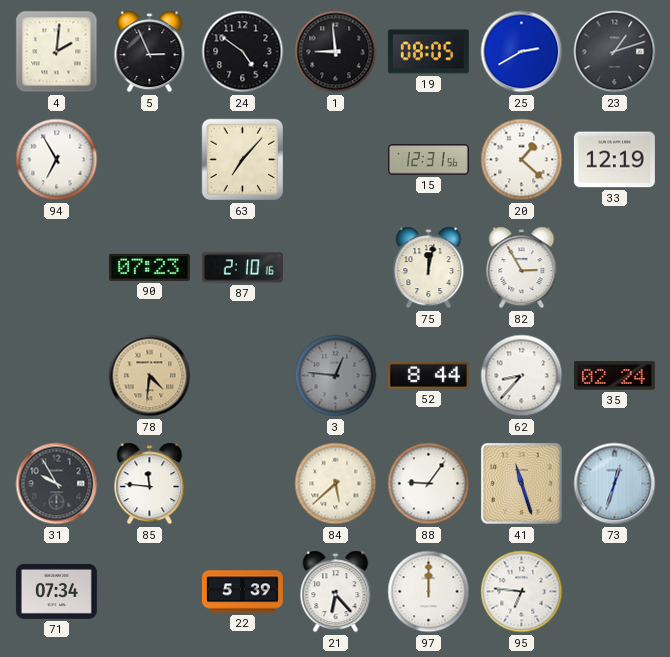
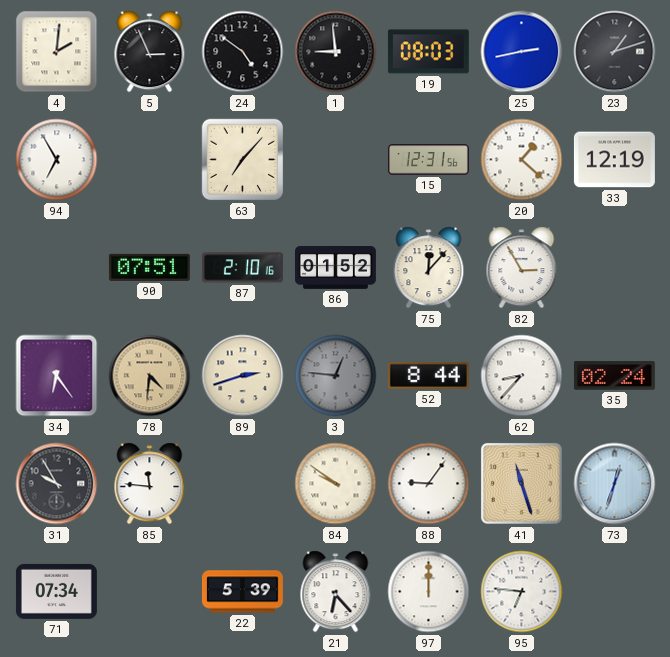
19: 08:05 -> 08:03 (428, 52)
25: 2:40 -> 2:43 (522, 52)
90: 07:23 -> 07:51 (149, 267)
86: none -> 01:52 (335, 268)
75: 12:02 -> 12:07 (429, 268)
34: none -> 6:24 (57, 376)
89: none -> 2:42 (243, 376)
84: 5:38 -> 9:51 (336, 484)
